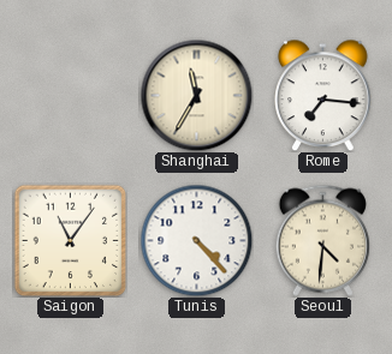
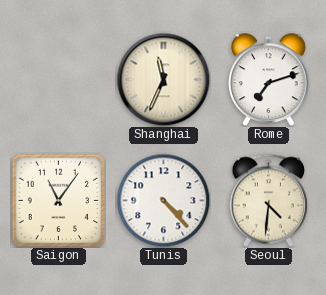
Shanghai: 11:35 -> 11:34 (163, 79)
Rome: 7:16 -> 7:12 (269, 79)
